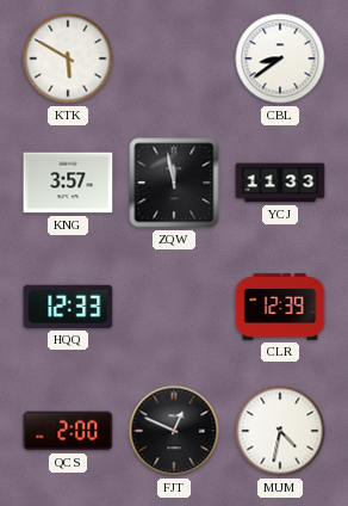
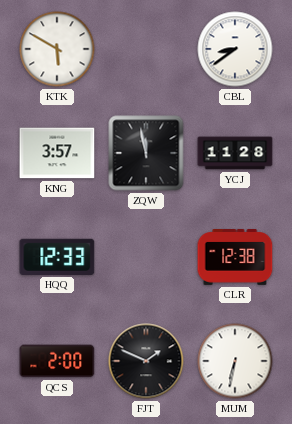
YCJ: 11:33 -> 11:28 (235, 153)
CLR: 12:39 -> 12:38 (235, 257)
FJT: 12:49 -> 1:49 (146, 361)
MUM: 4:32 -> 6:32 (235, 361)
